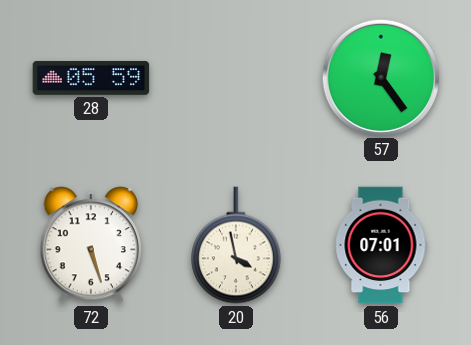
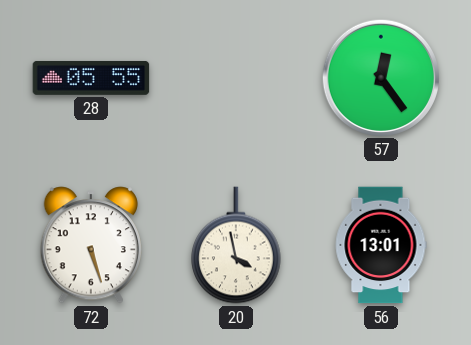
28: 05:59 -> 05:55 (91, 78)
56: 07:01 -> 13:01 (381, 245)
